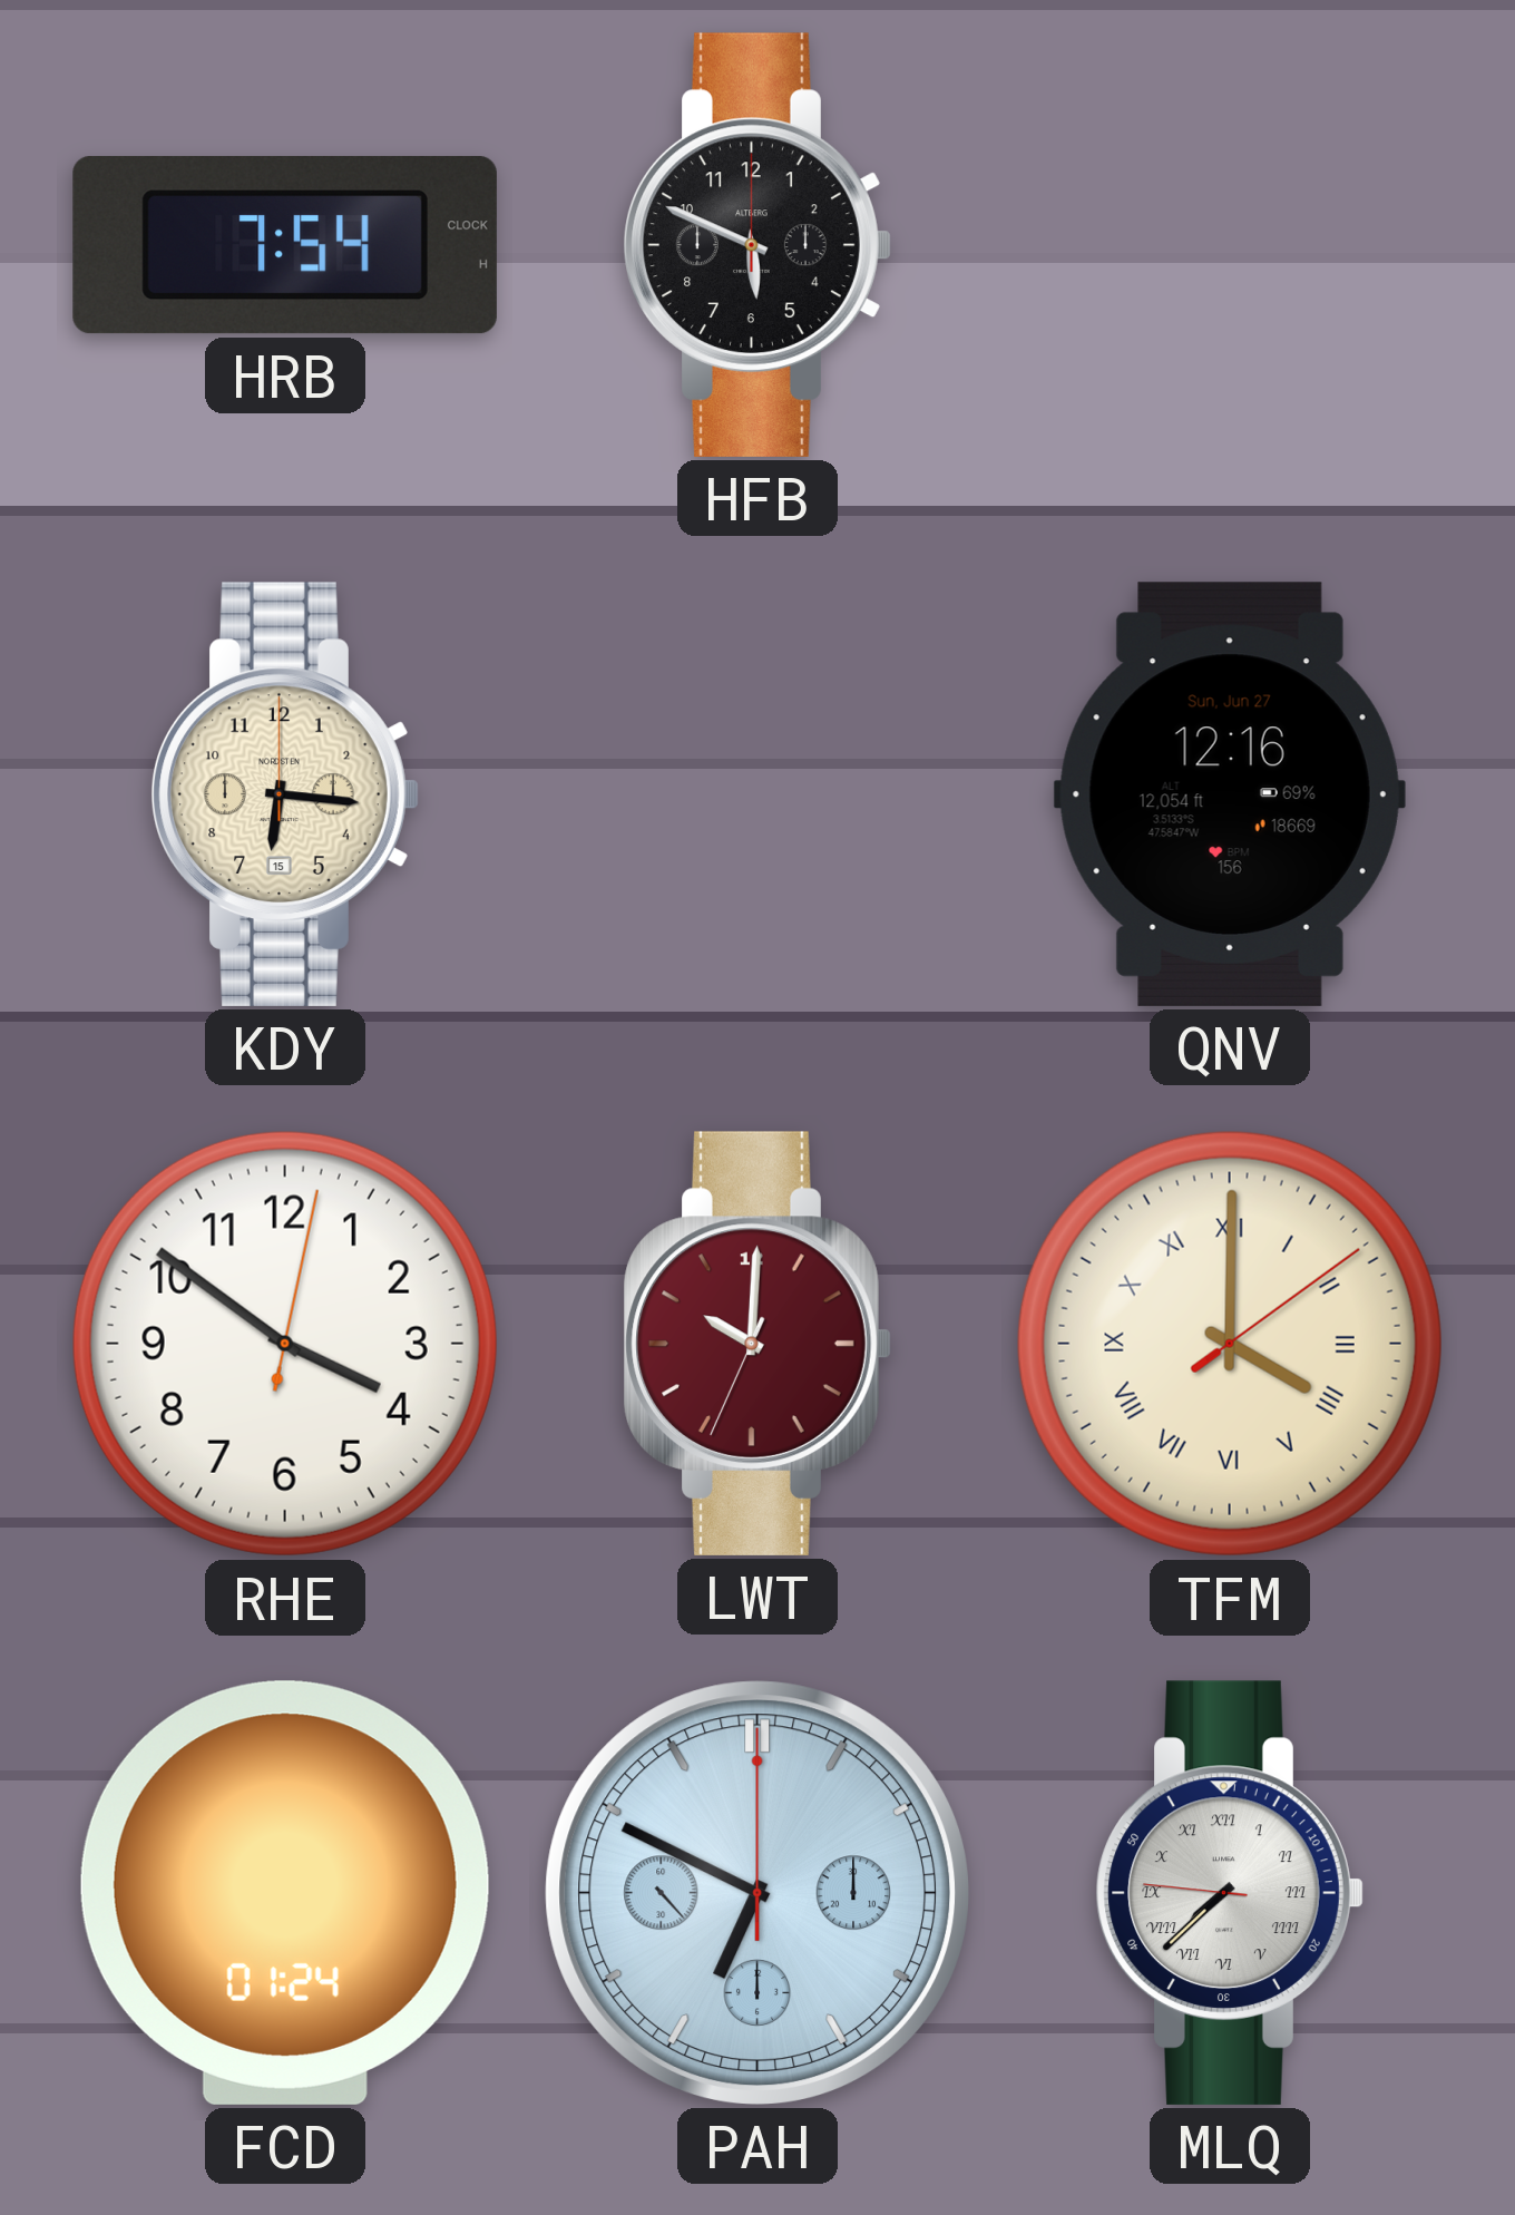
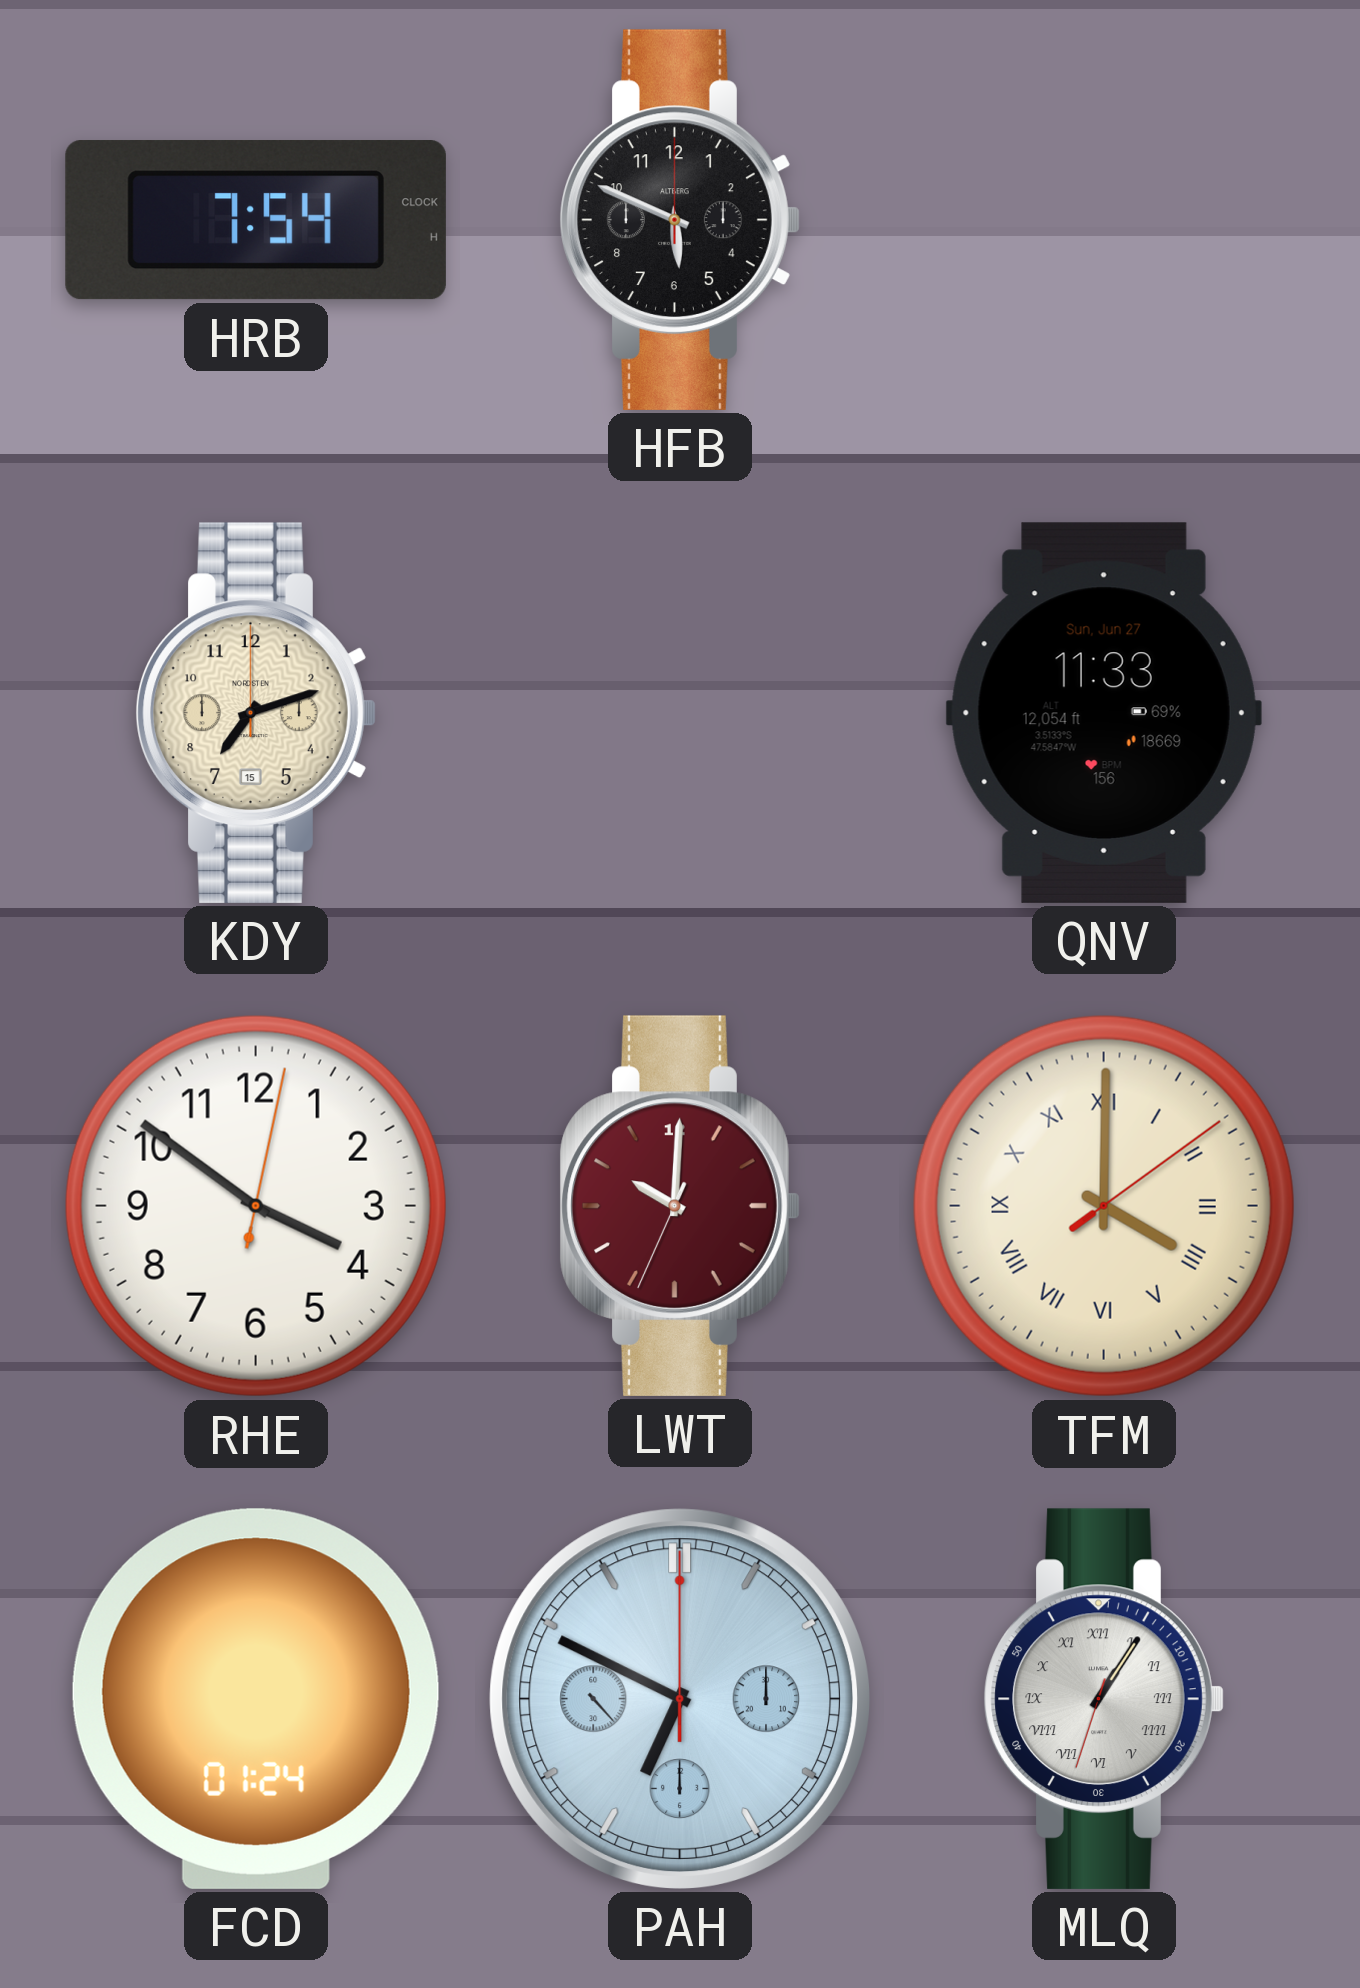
KDY: 6:16 -> 7:12 (256, 713)
QNV: 12:16 -> 11:33 (1104, 713)
MLQ: 7:37 -> 1:05 (1104, 1699)
